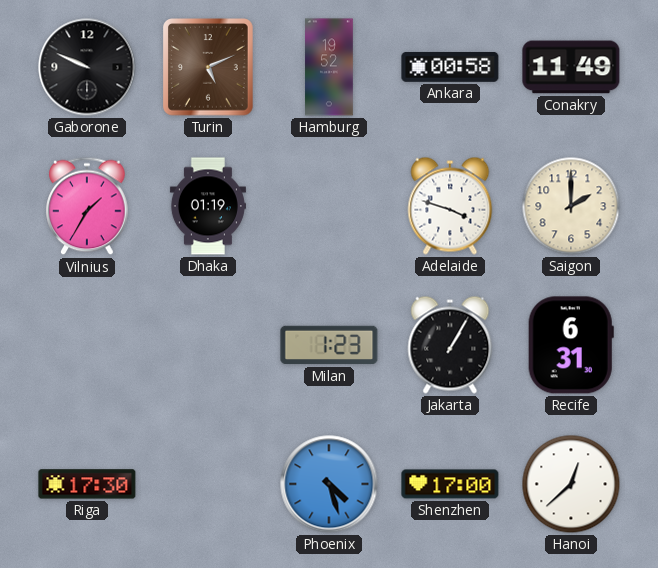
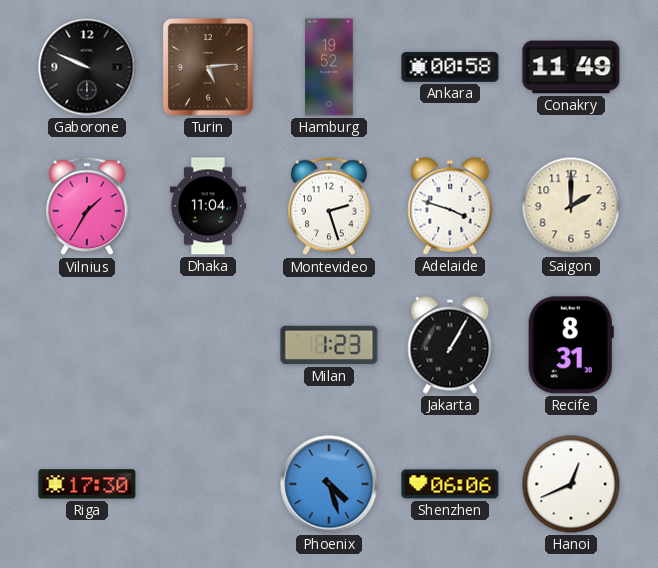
Turin: 5:11 -> 5:14 (209, 68)
Dhaka: 01:19 -> 11:04 (208, 206)
Montevideo: none -> 2:27 (329, 206)
Recife: 6:31 -> 8:31 (571, 345)
Shenzhen: 17:00 -> 06:06 (450, 484)
Hanoi: 12:38 -> 12:41 (571, 484)
